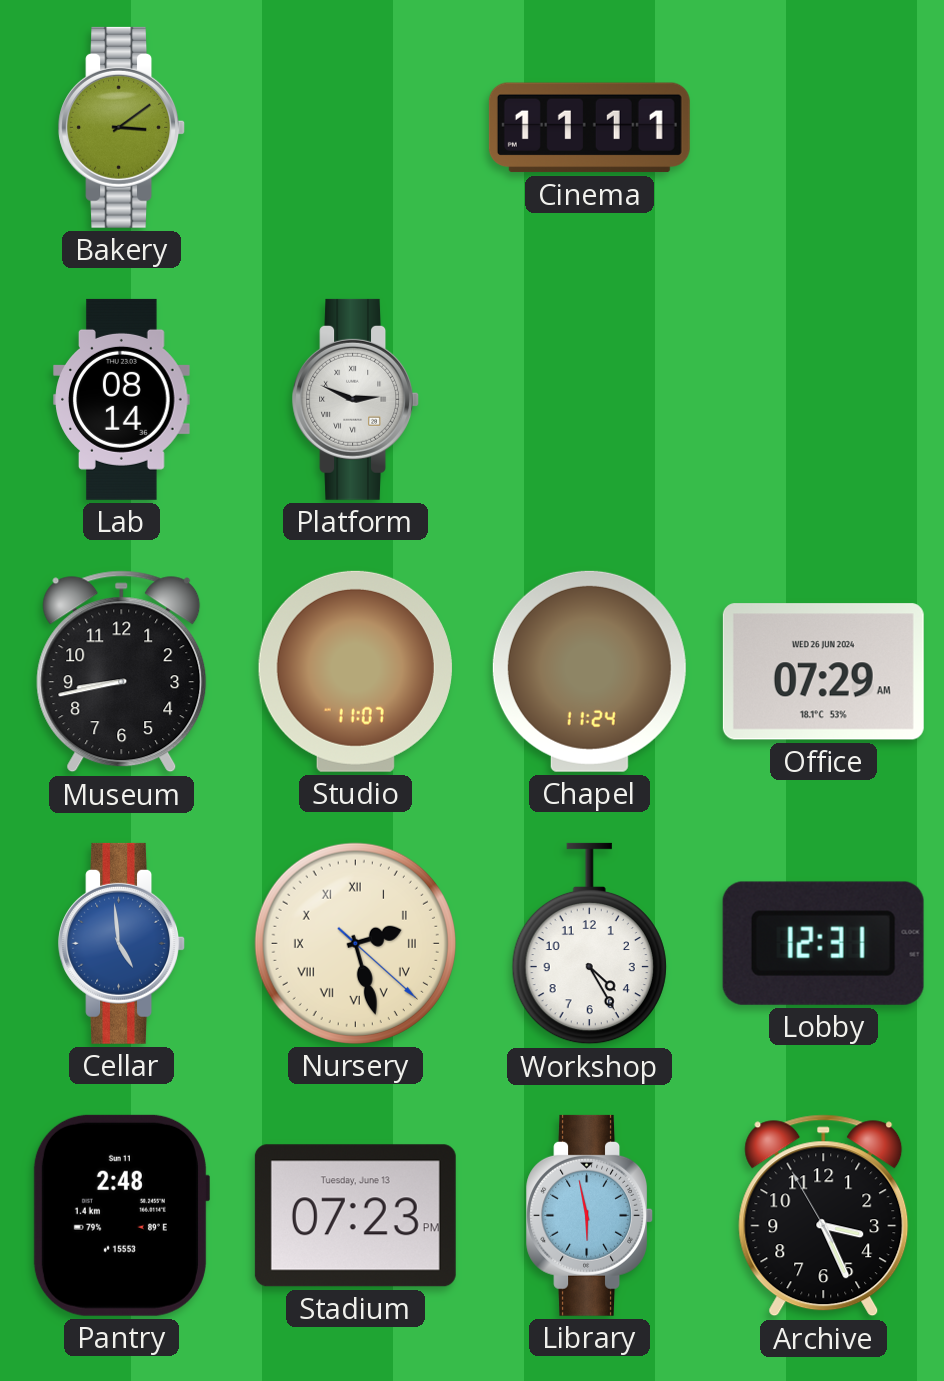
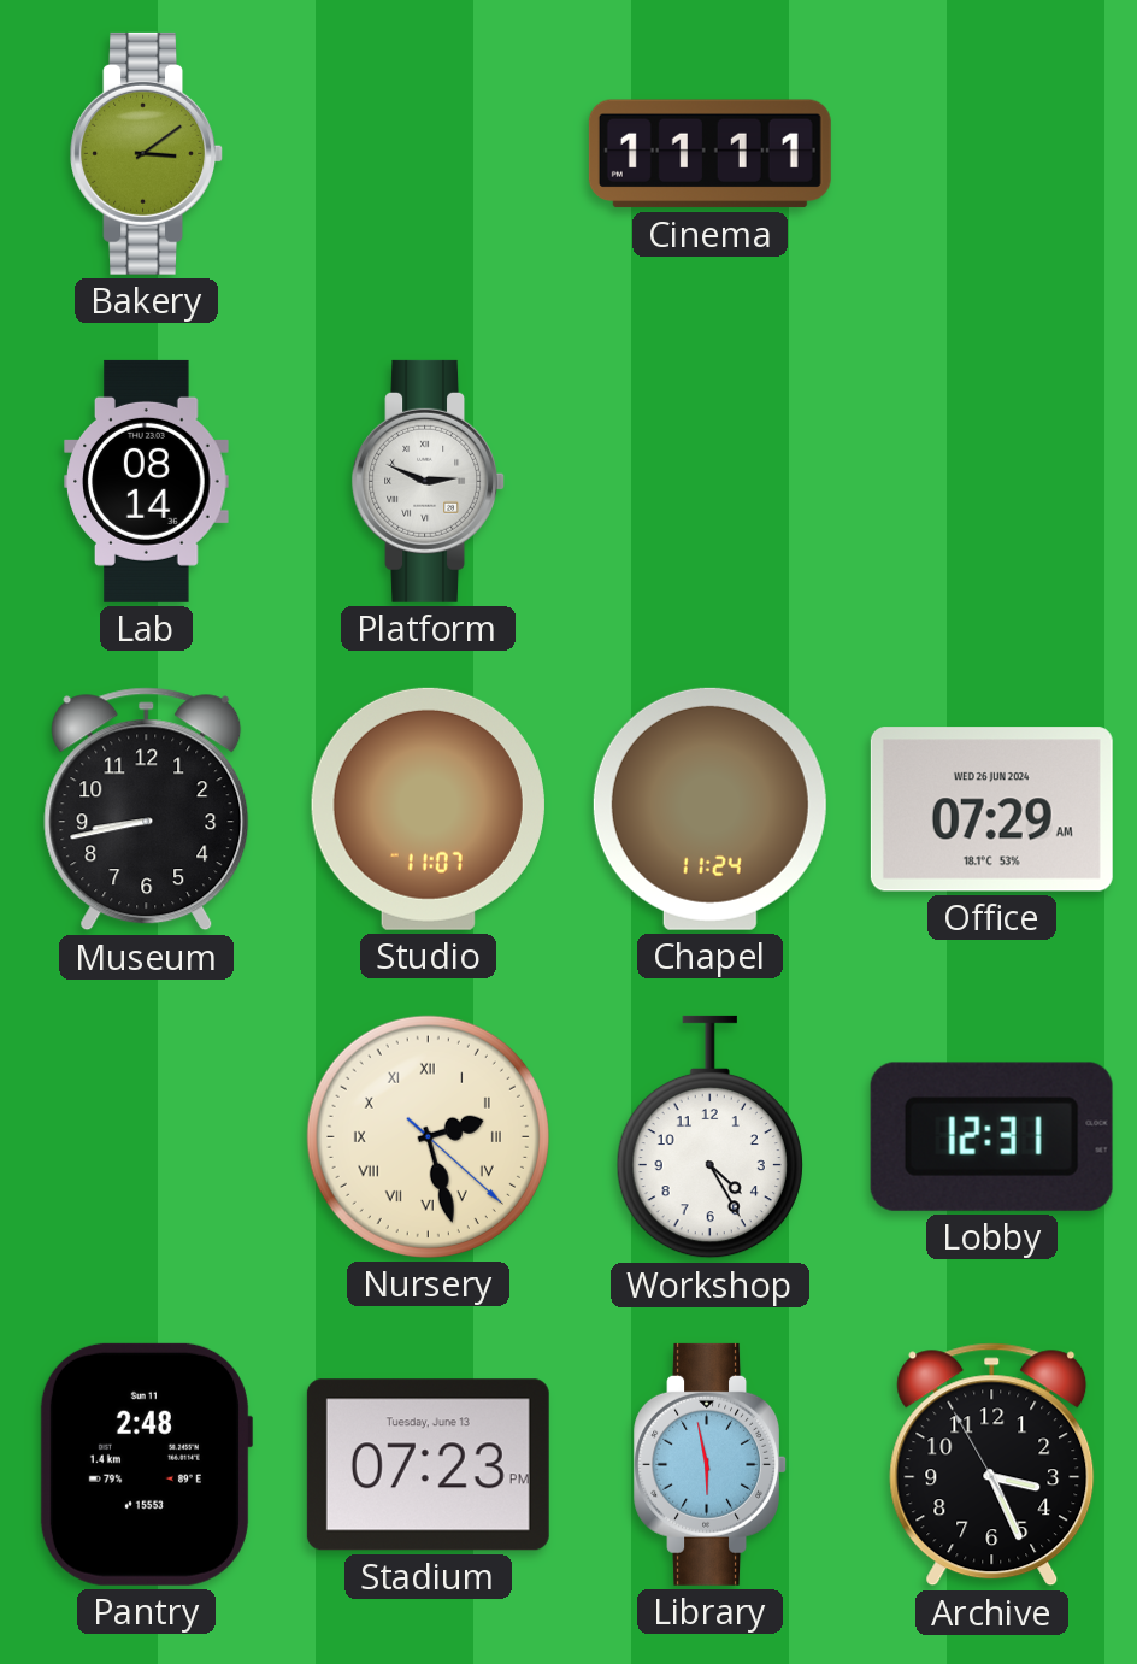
Cellar: 4:59 -> none (121, 943)
